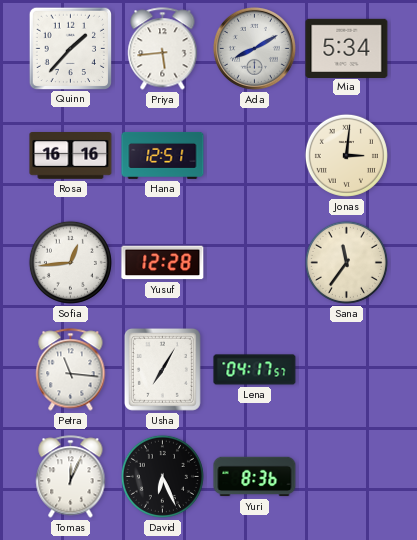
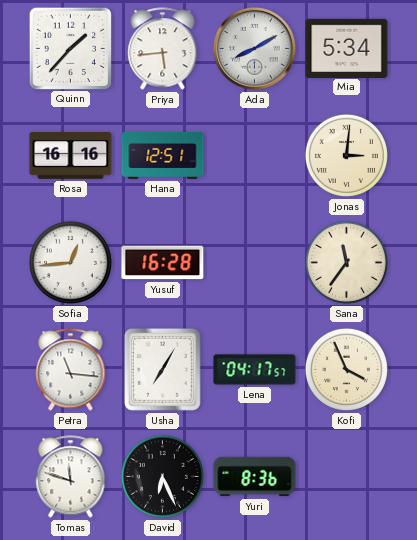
Yusuf: 12:28 -> 16:28 (163, 263)
Kofi: none -> 3:56 (346, 369)
Tomas: 12:04 -> 11:48 (71, 477)
